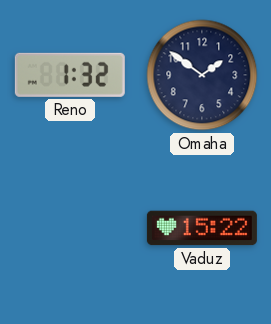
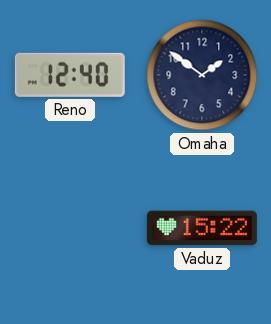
Reno: 1:32 -> 12:40 (70, 75)
